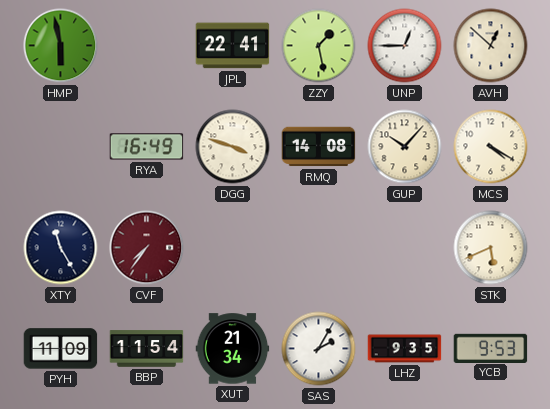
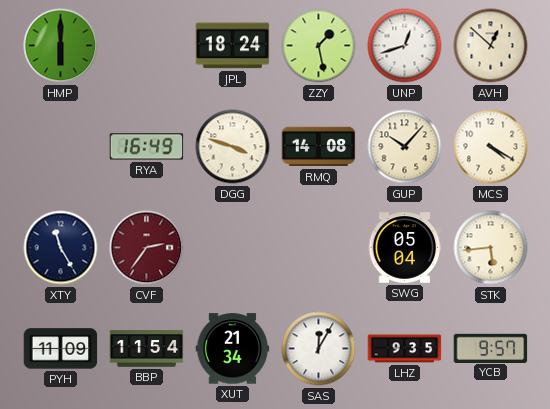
HMP: 5:58 -> 6:00 (61, 46)
JPL: 22:41 -> 18:24 (233, 46)
UNP: 12:45 -> 12:42 (405, 46)
CVF: 7:36 -> 2:36 (147, 248)
SWG: none -> 05:04 (405, 248)
STK: 5:41 -> 5:44 (491, 248)
SAS: 2:05 -> 12:05 (319, 349)
YCB: 9:53 -> 9:57 (491, 348)
